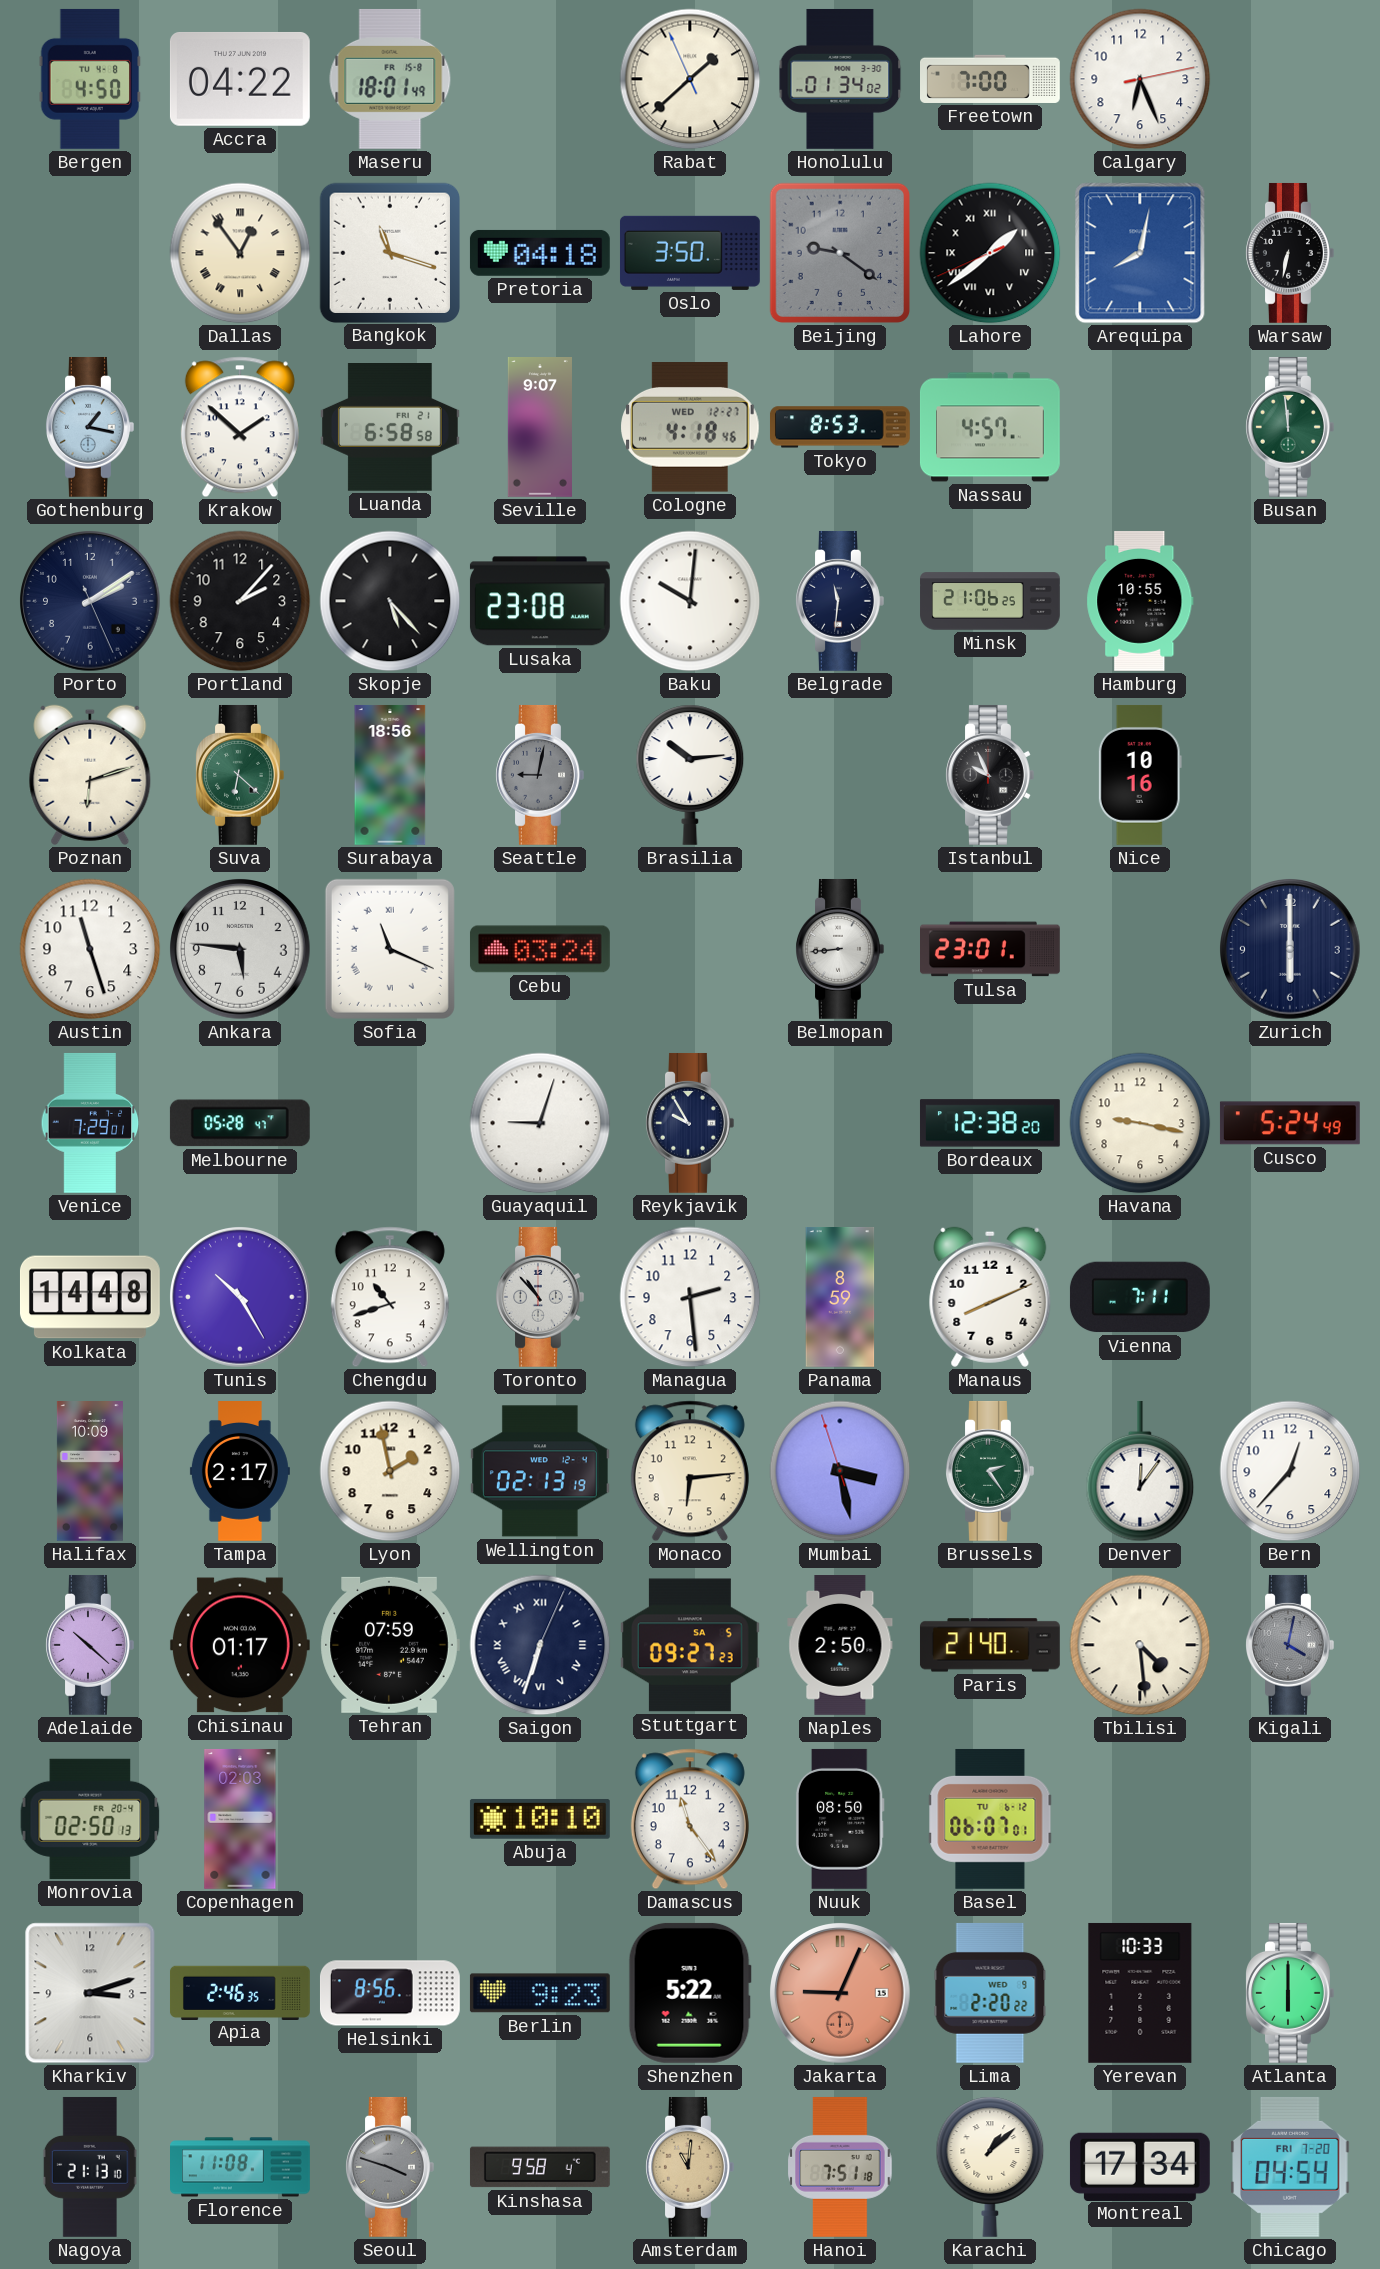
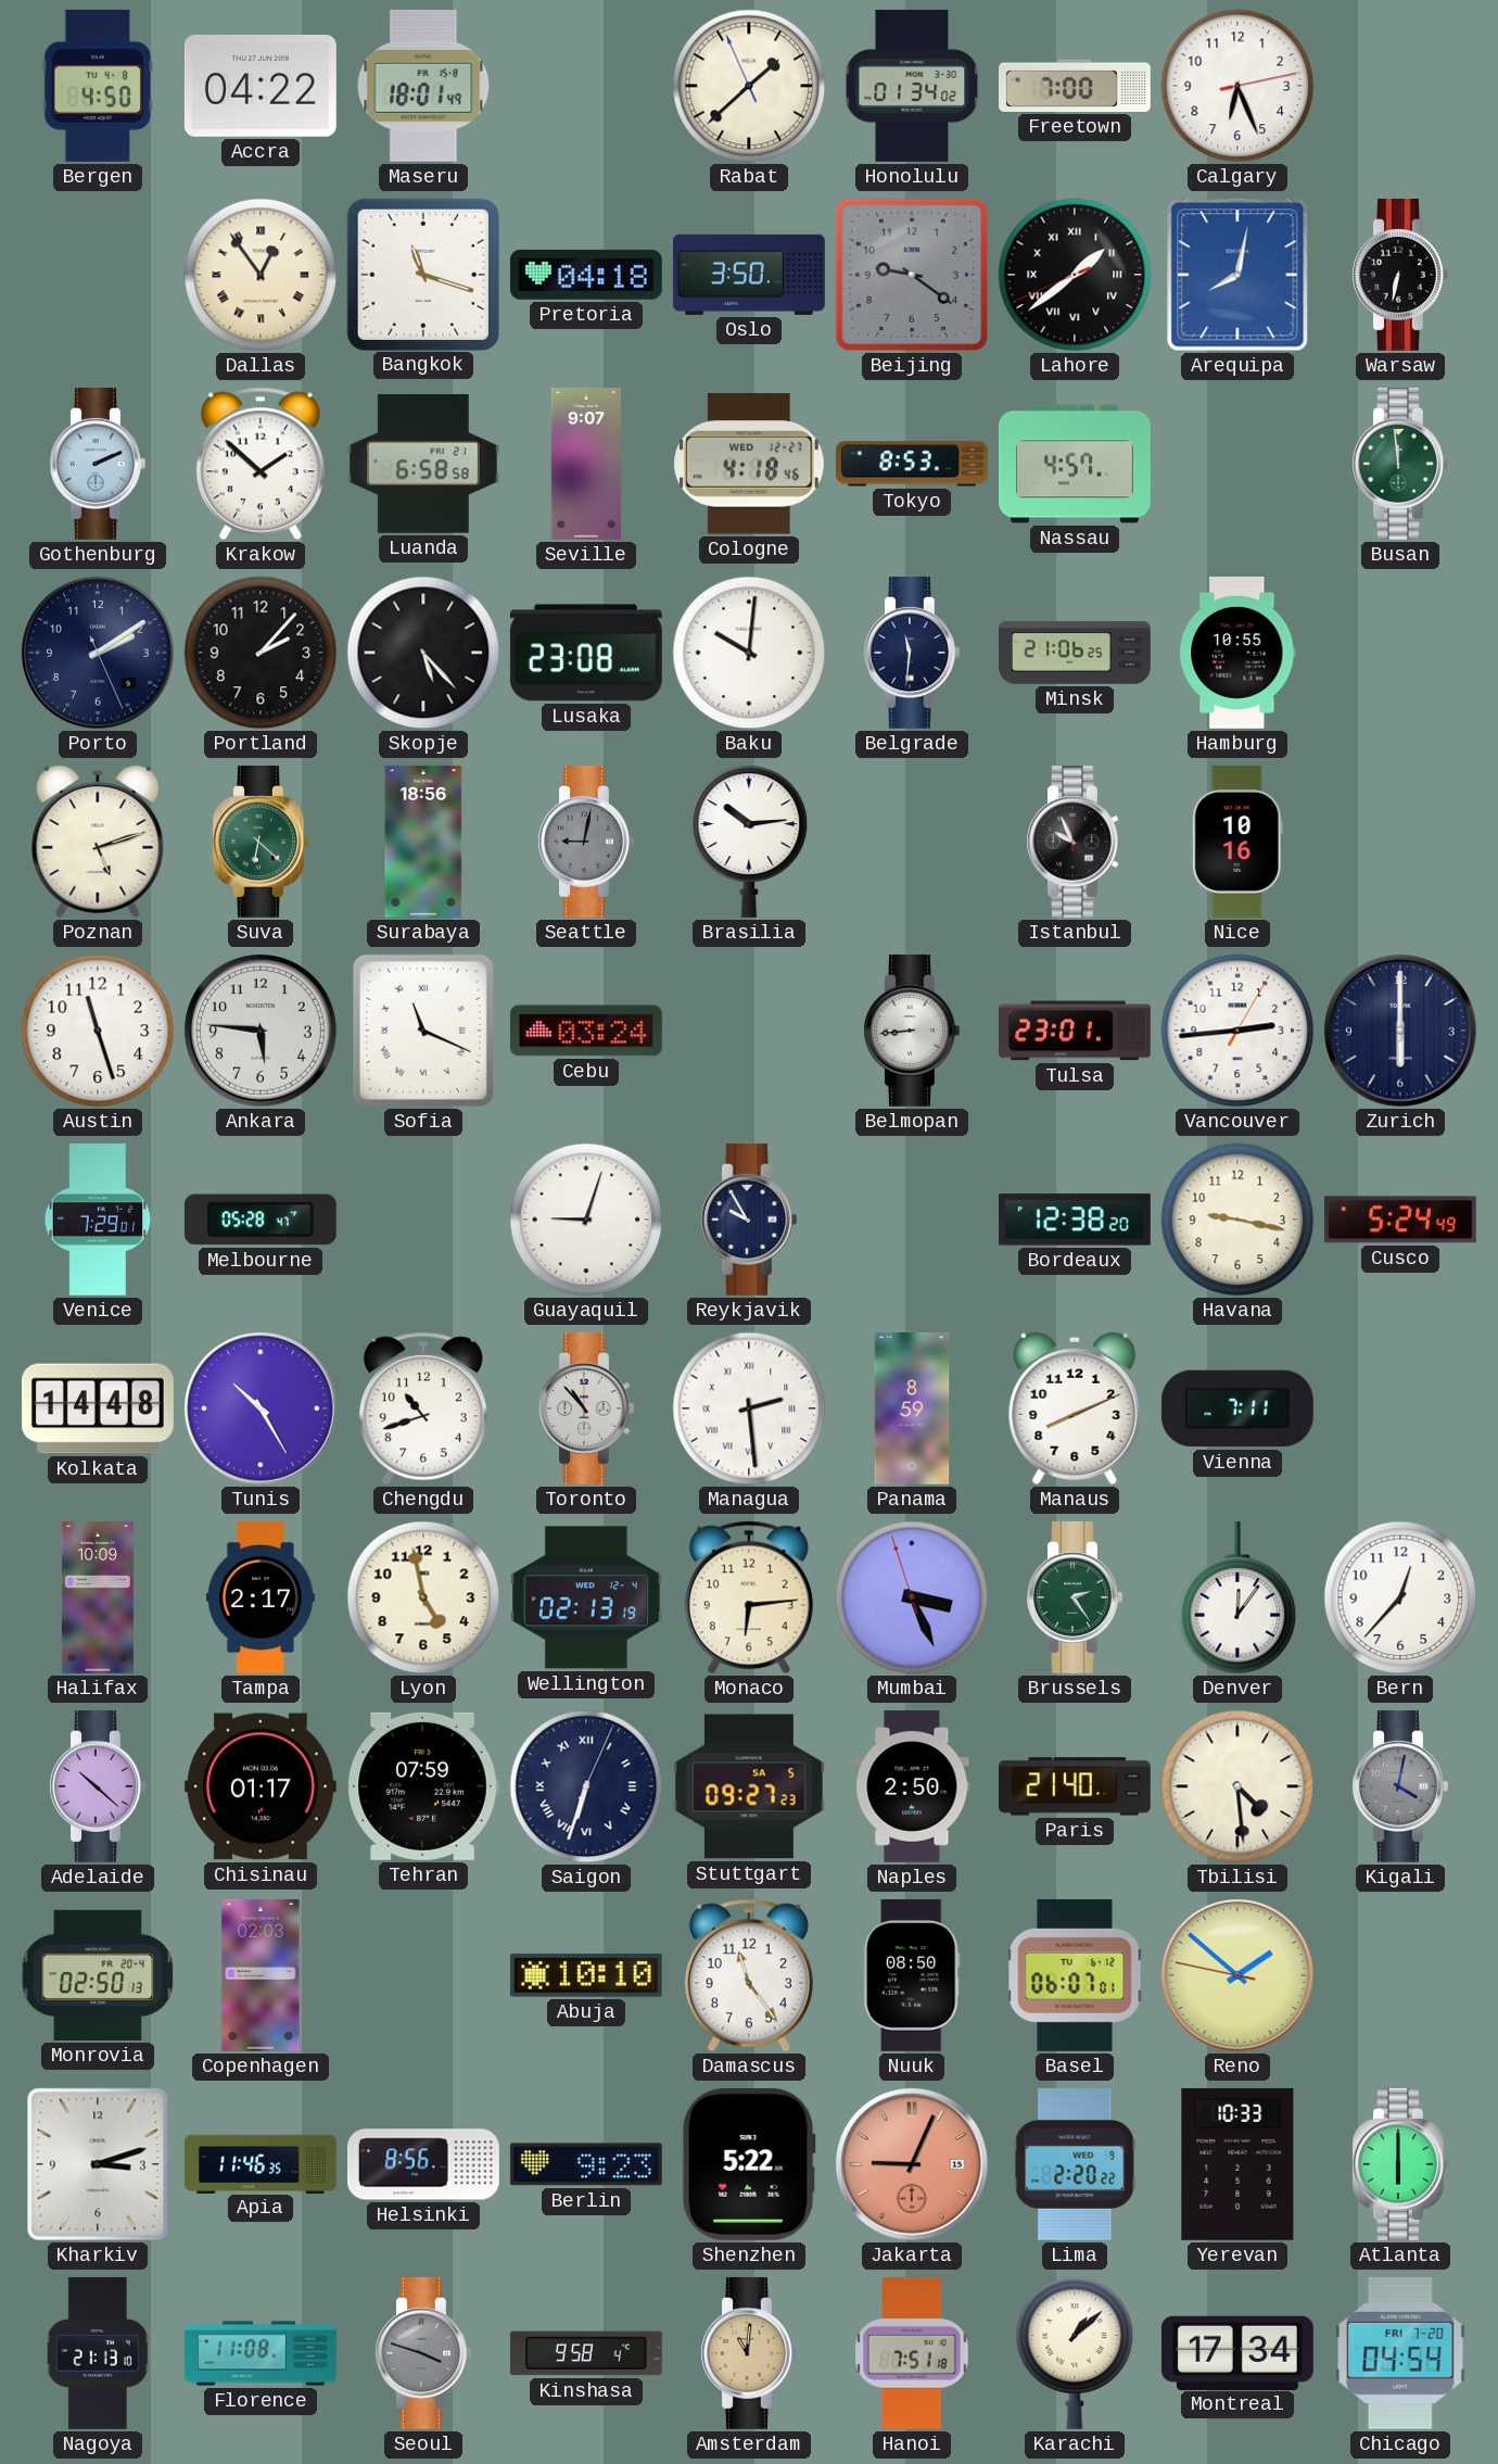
Gothenburg: 1:17 -> 2:11 (98, 464)
Poznan: 6:12 -> 5:12 (98, 842)
Vancouver: none -> 2:44 (1237, 1031)
Managua numerals: Arabic -> Roman (749, 1408)
Lyon: 1:58 -> 4:58 (423, 1597)
Mumbai: 3:27 -> 3:25 (912, 1597)
Reno: none -> 1:51 (1237, 1975)
Apia: 2:46 -> 11:46 (261, 2163)
